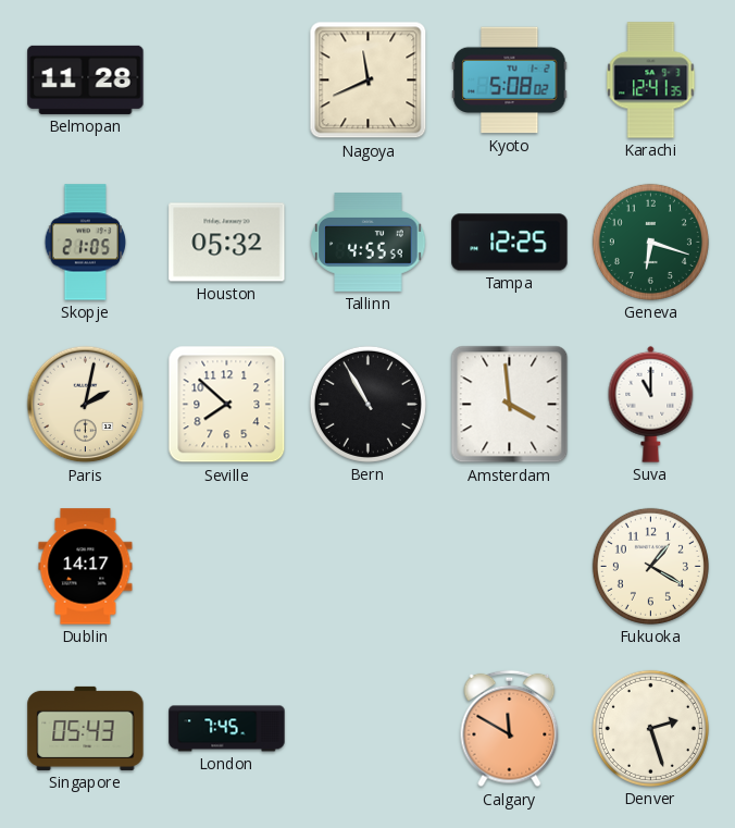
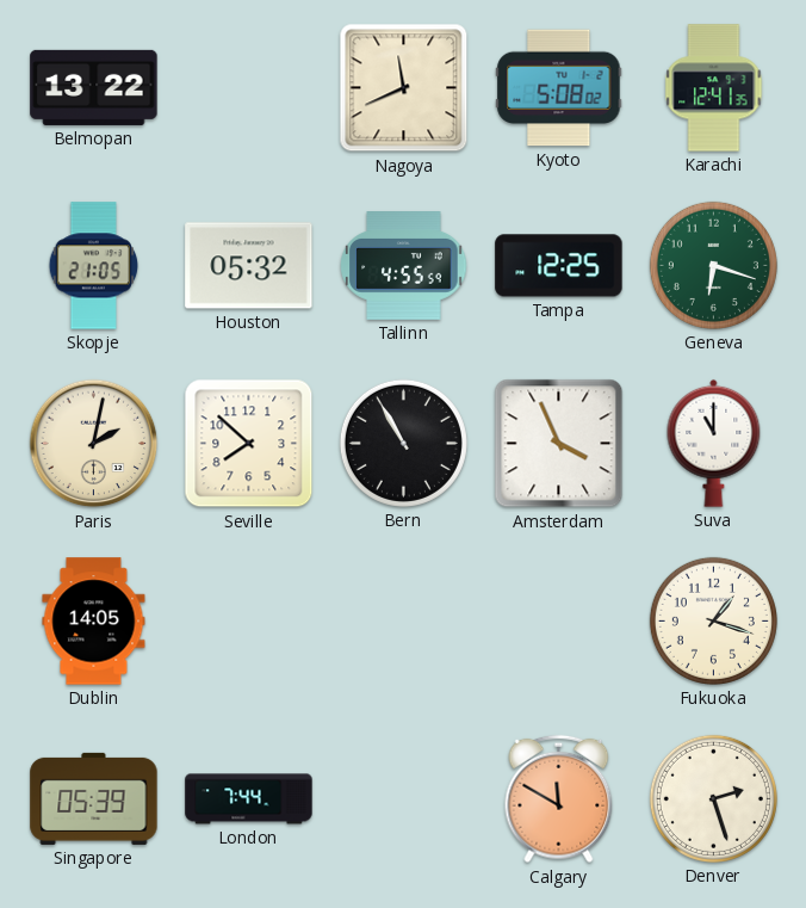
Belmopan: 11:28 -> 13:22 (94, 87)
Amsterdam: 3:59 -> 3:56 (559, 444)
Dublin: 14:17 -> 14:05 (94, 622)
Fukuoka: 1:20 -> 1:18 (713, 620)
Singapore: 05:43 -> 05:39 (94, 798)
London: 7:45 -> 7:44 (249, 799)
